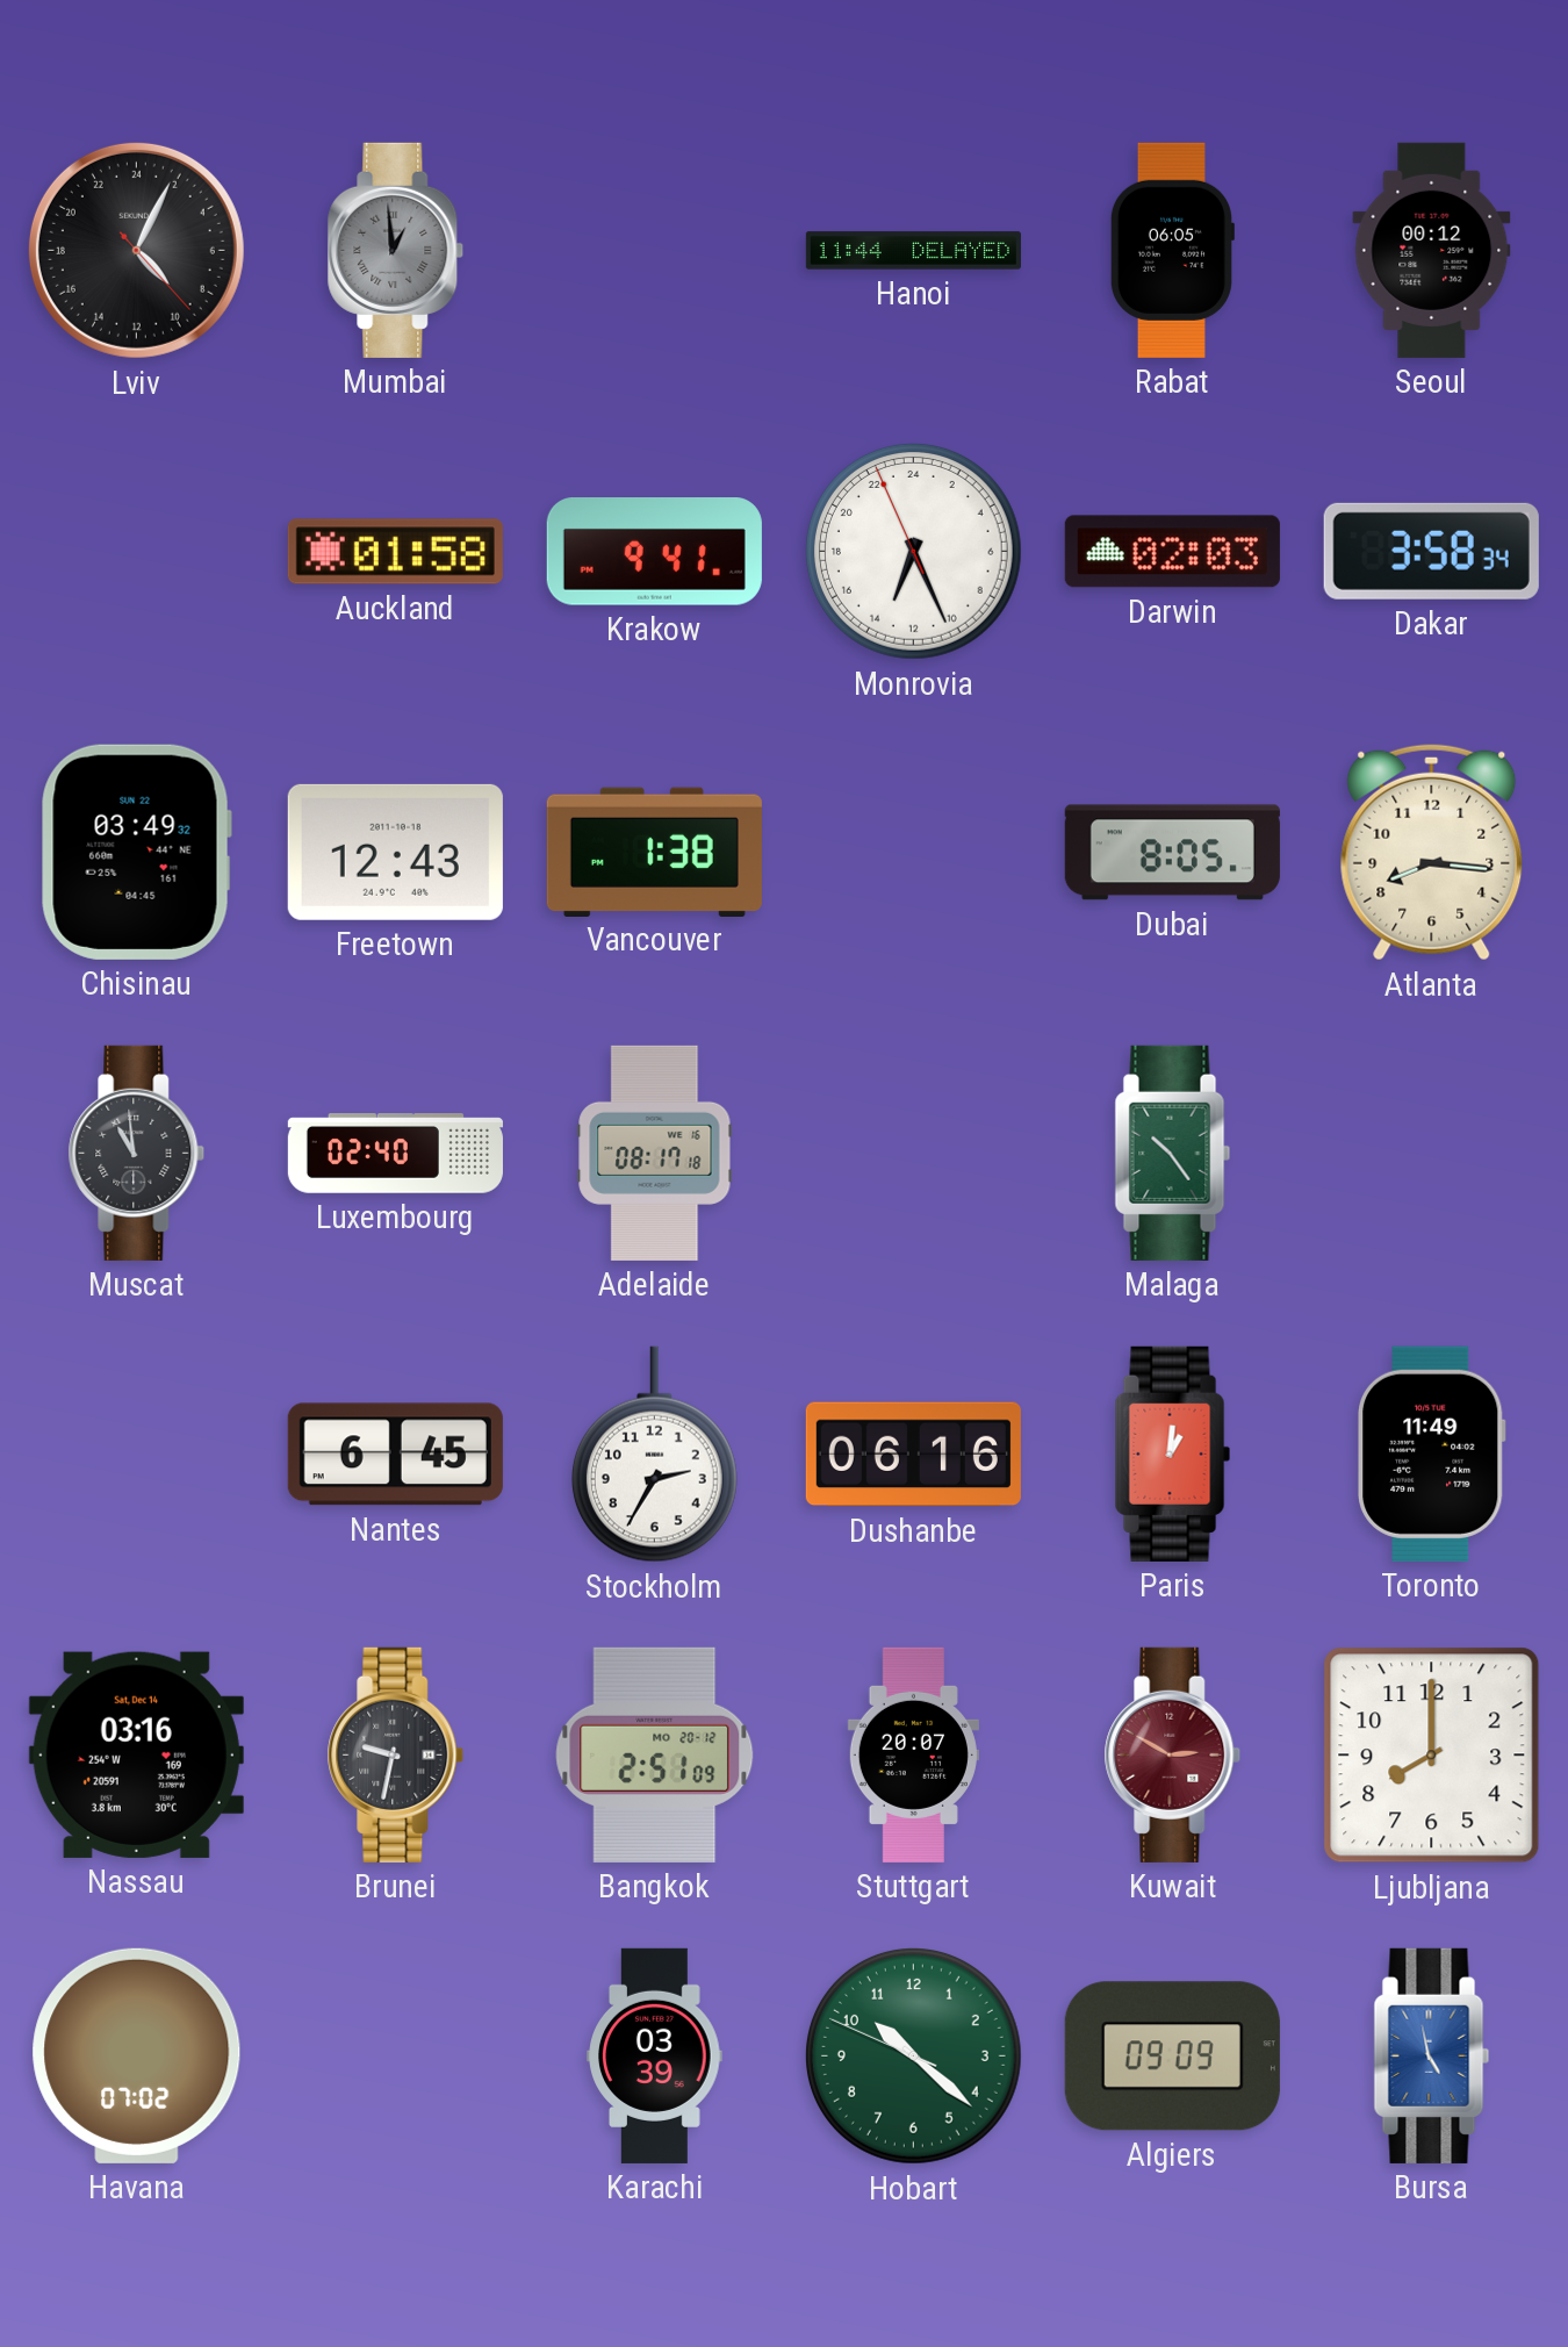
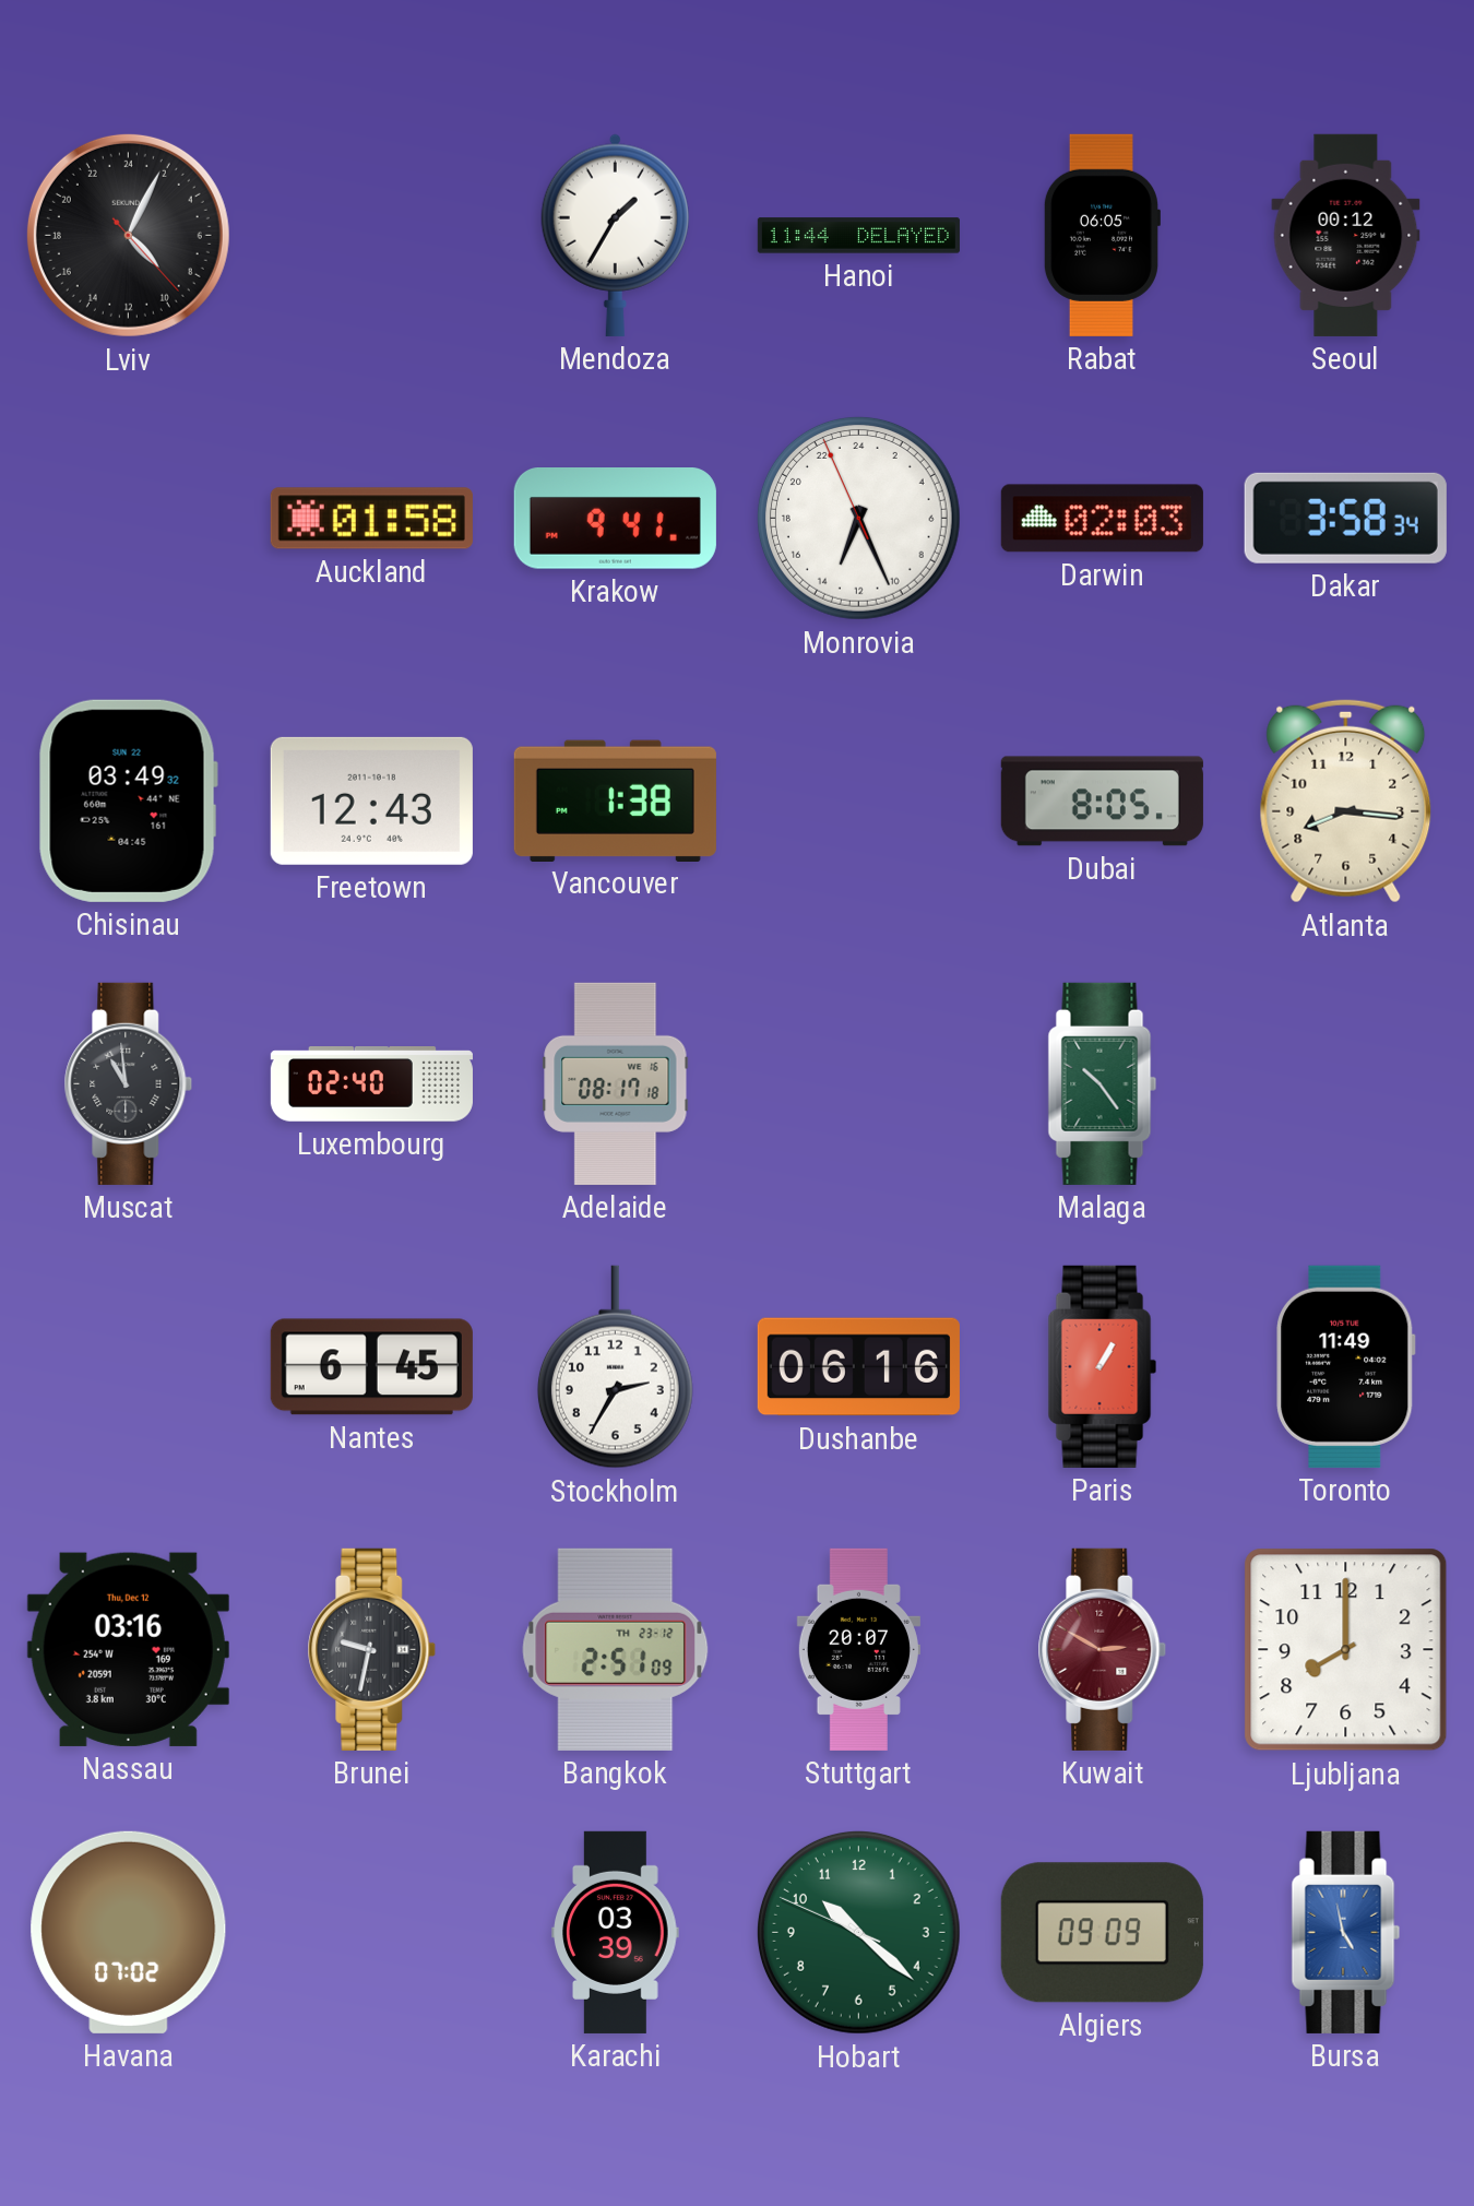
Mumbai: 12:59 -> none (396, 250)
Mendoza: none -> 1:35 (615, 235)
Paris: 1:01 -> 1:05 (1103, 1366)
Nassau date: Sat, Dec 14 -> Thu, Dec 12 (128, 1649)
Bangkok date: MO 20-12 -> TH 23-12 (616, 1649)
